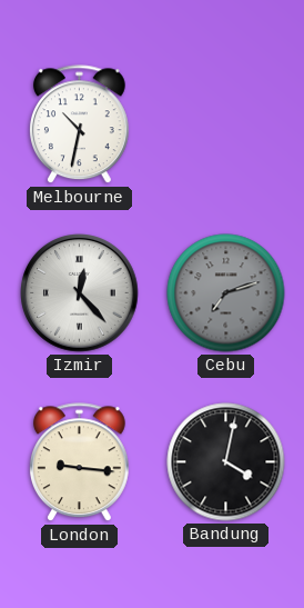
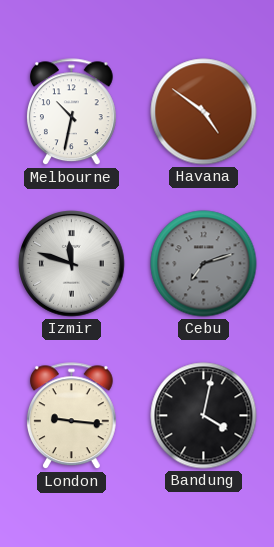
Havana: none -> 4:51 (204, 112)
Izmir: 12:23 -> 11:48 (72, 264)
